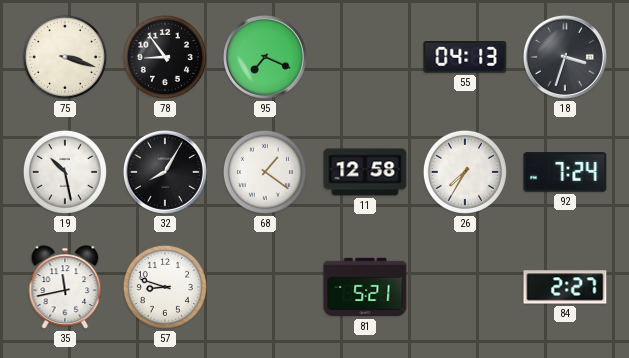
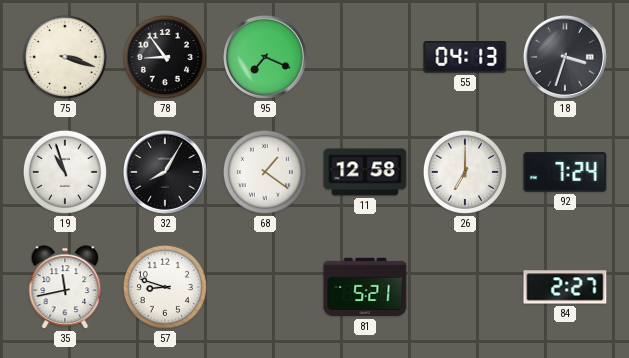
19: 10:28 -> 10:57 (65, 172)
26: 7:35 -> 7:00 (465, 172)
